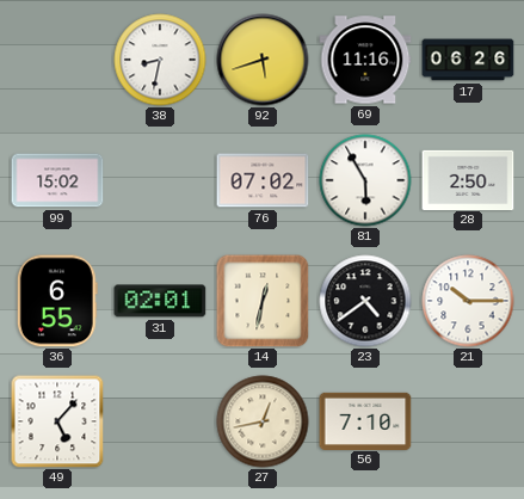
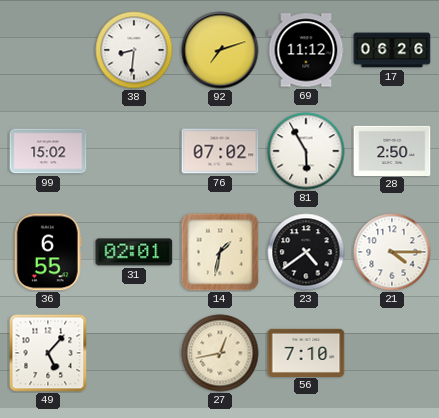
38: 8:32 -> 8:31 (134, 50)
92: 5:42 -> 7:12 (220, 50)
69: 11:16 -> 11:12 (306, 50)
14: 12:32 -> 1:32 (220, 252)
21: 10:15 -> 4:15 (392, 252)
